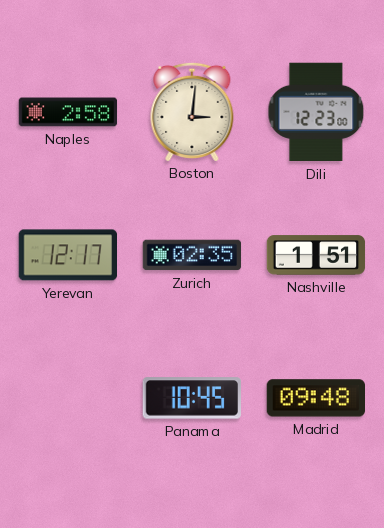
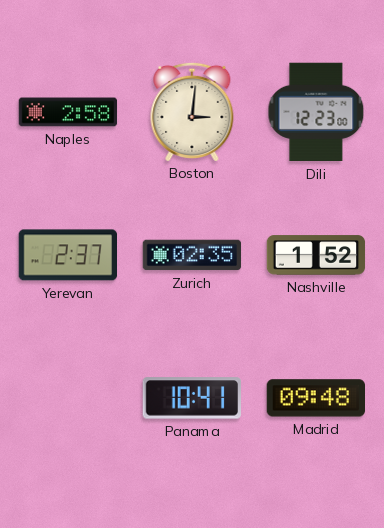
Yerevan: 12:17 -> 2:37 (67, 255)
Nashville: 1:51 -> 1:52 (316, 255)
Panama: 10:45 -> 10:41 (191, 398)
